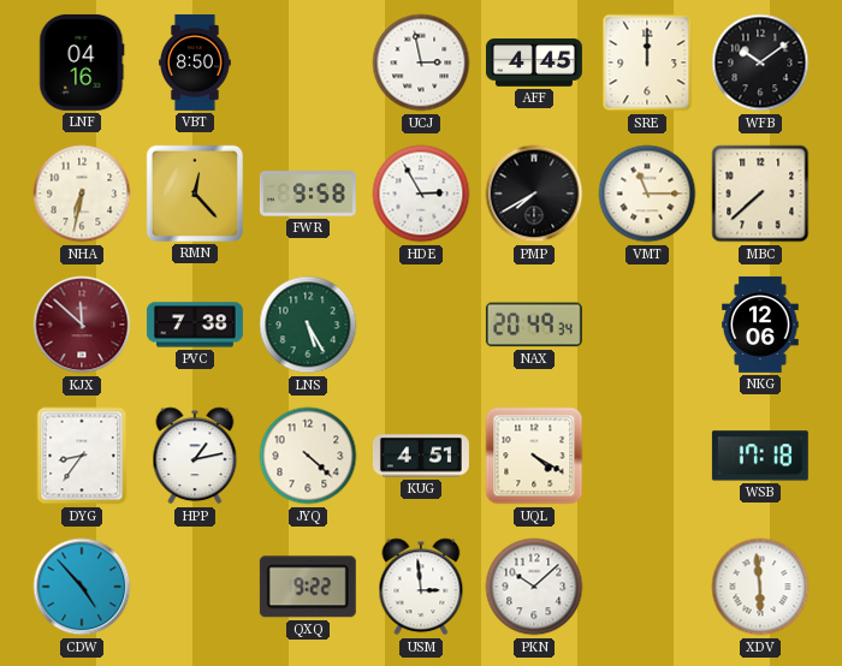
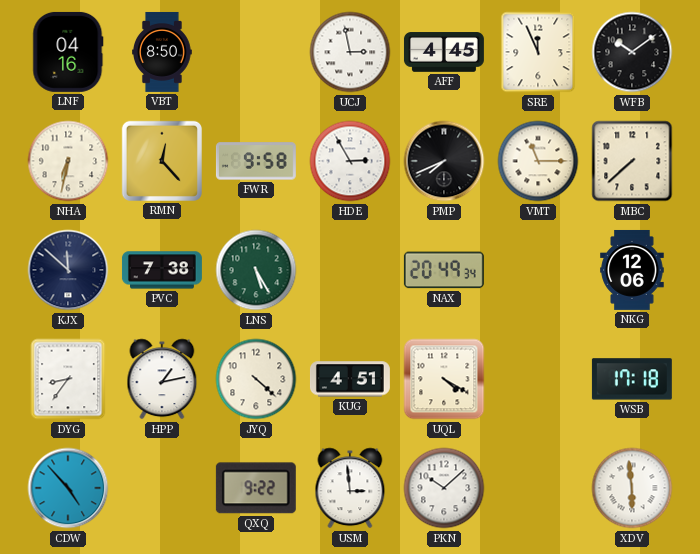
SRE: 12:00 -> 11:56 (538, 52)
PMP: 7:40 -> 7:41 (444, 161)
KJX dial: burgundy -> navy (68, 270)
